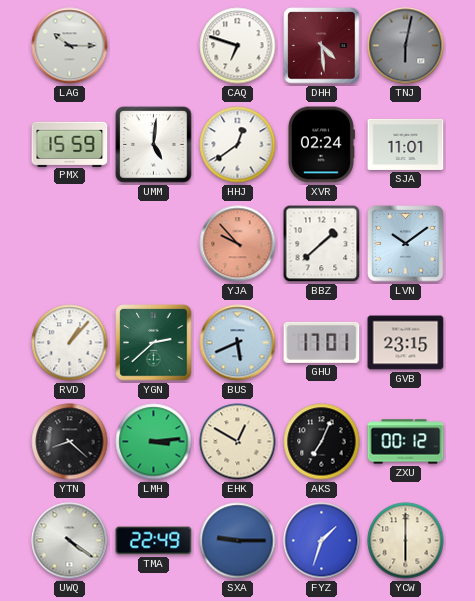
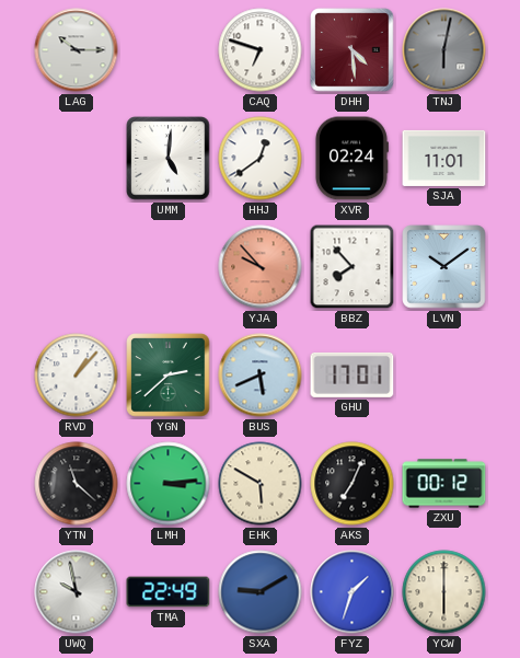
PMX: 15:59 -> none (70, 144)
BBZ: 1:38 -> 7:53 (353, 267)
GVB: 23:15 -> none (406, 343)
YTN: 8:22 -> 11:22 (77, 484)
EHK: 12:50 -> 5:50 (261, 484)
UWQ: 4:21 -> 9:58 (77, 592)
SXA: 9:15 -> 9:10 (261, 592)
